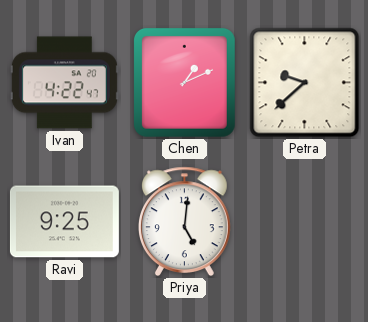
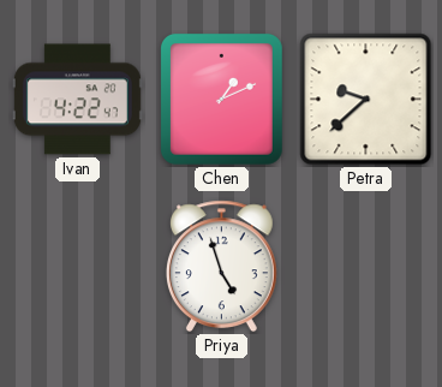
Ravi: 9:25 -> none (64, 222)
Priya: 5:01 -> 4:57 (221, 267)
